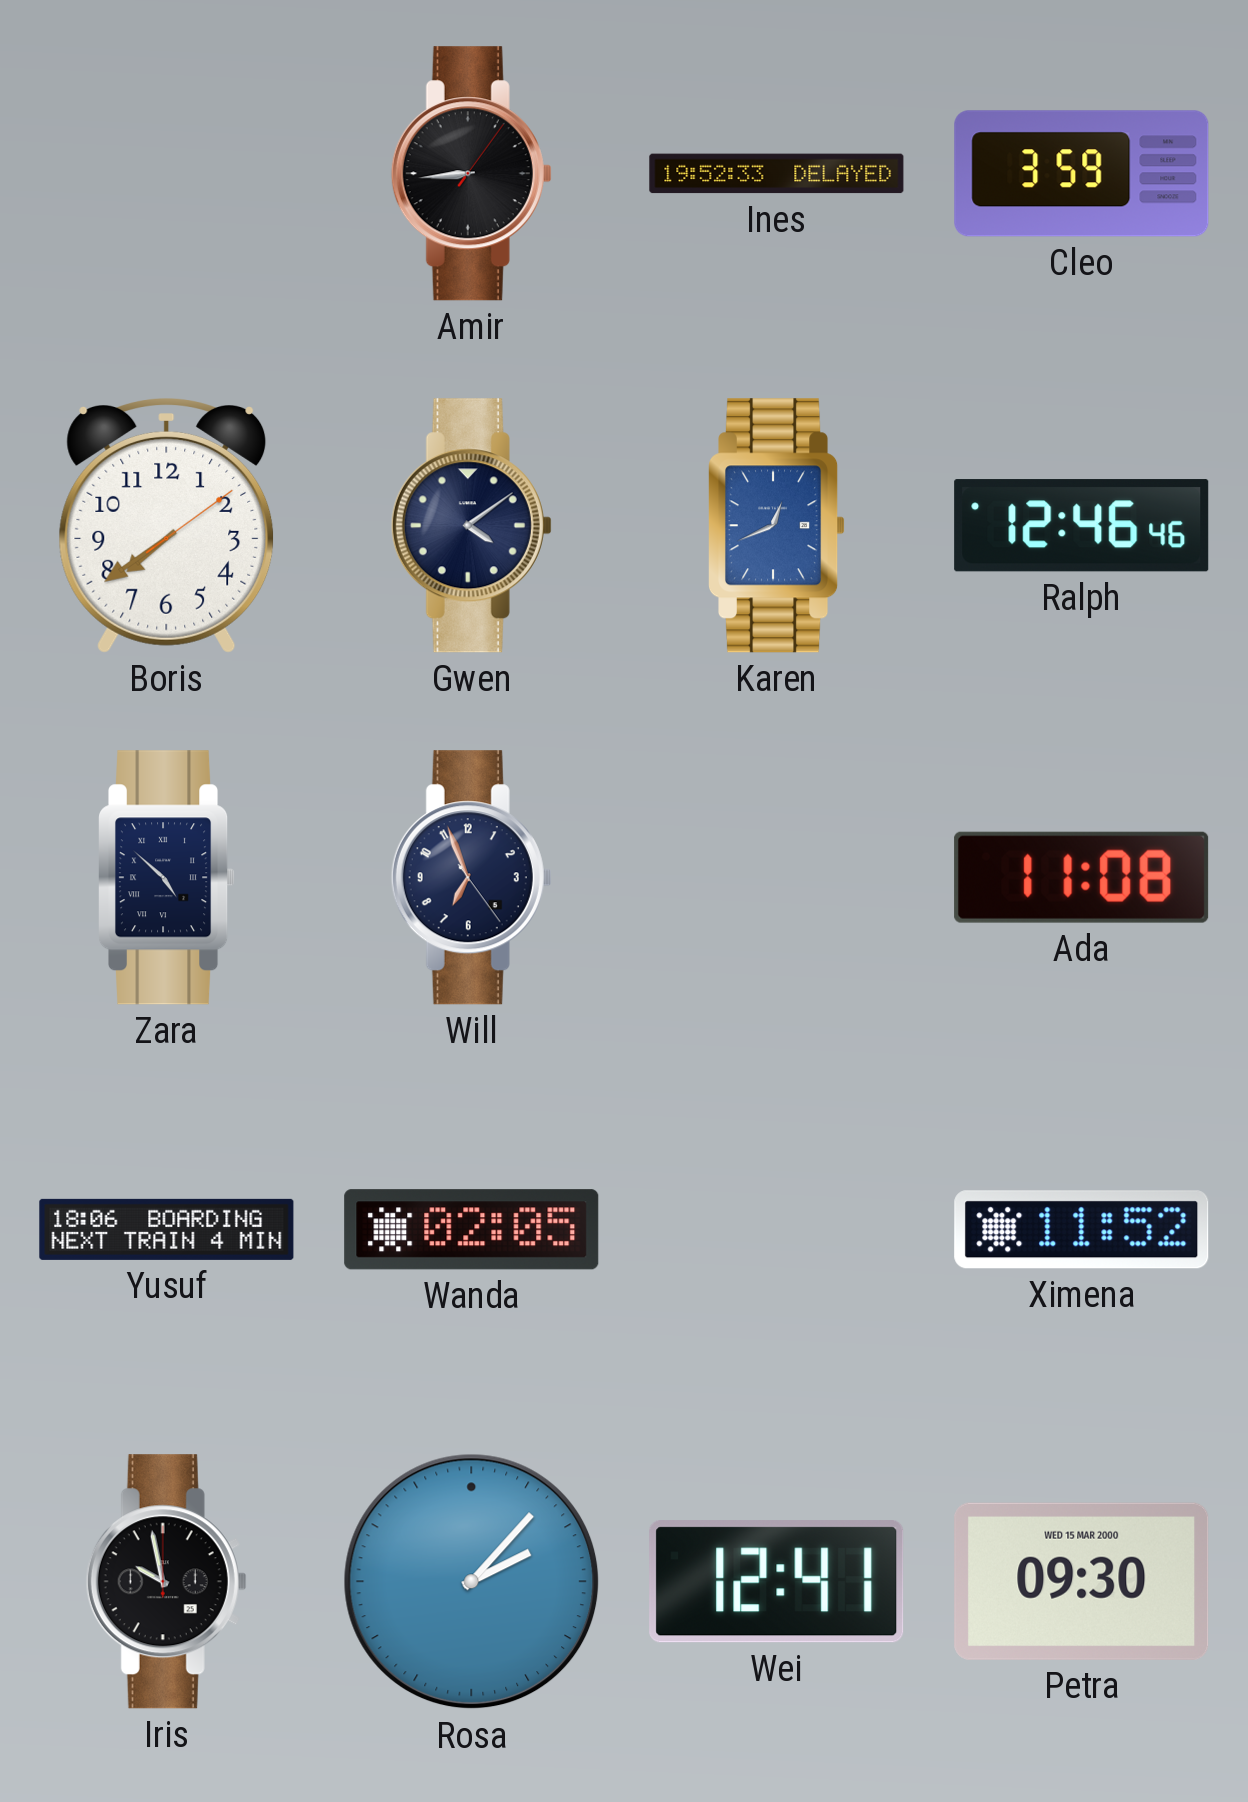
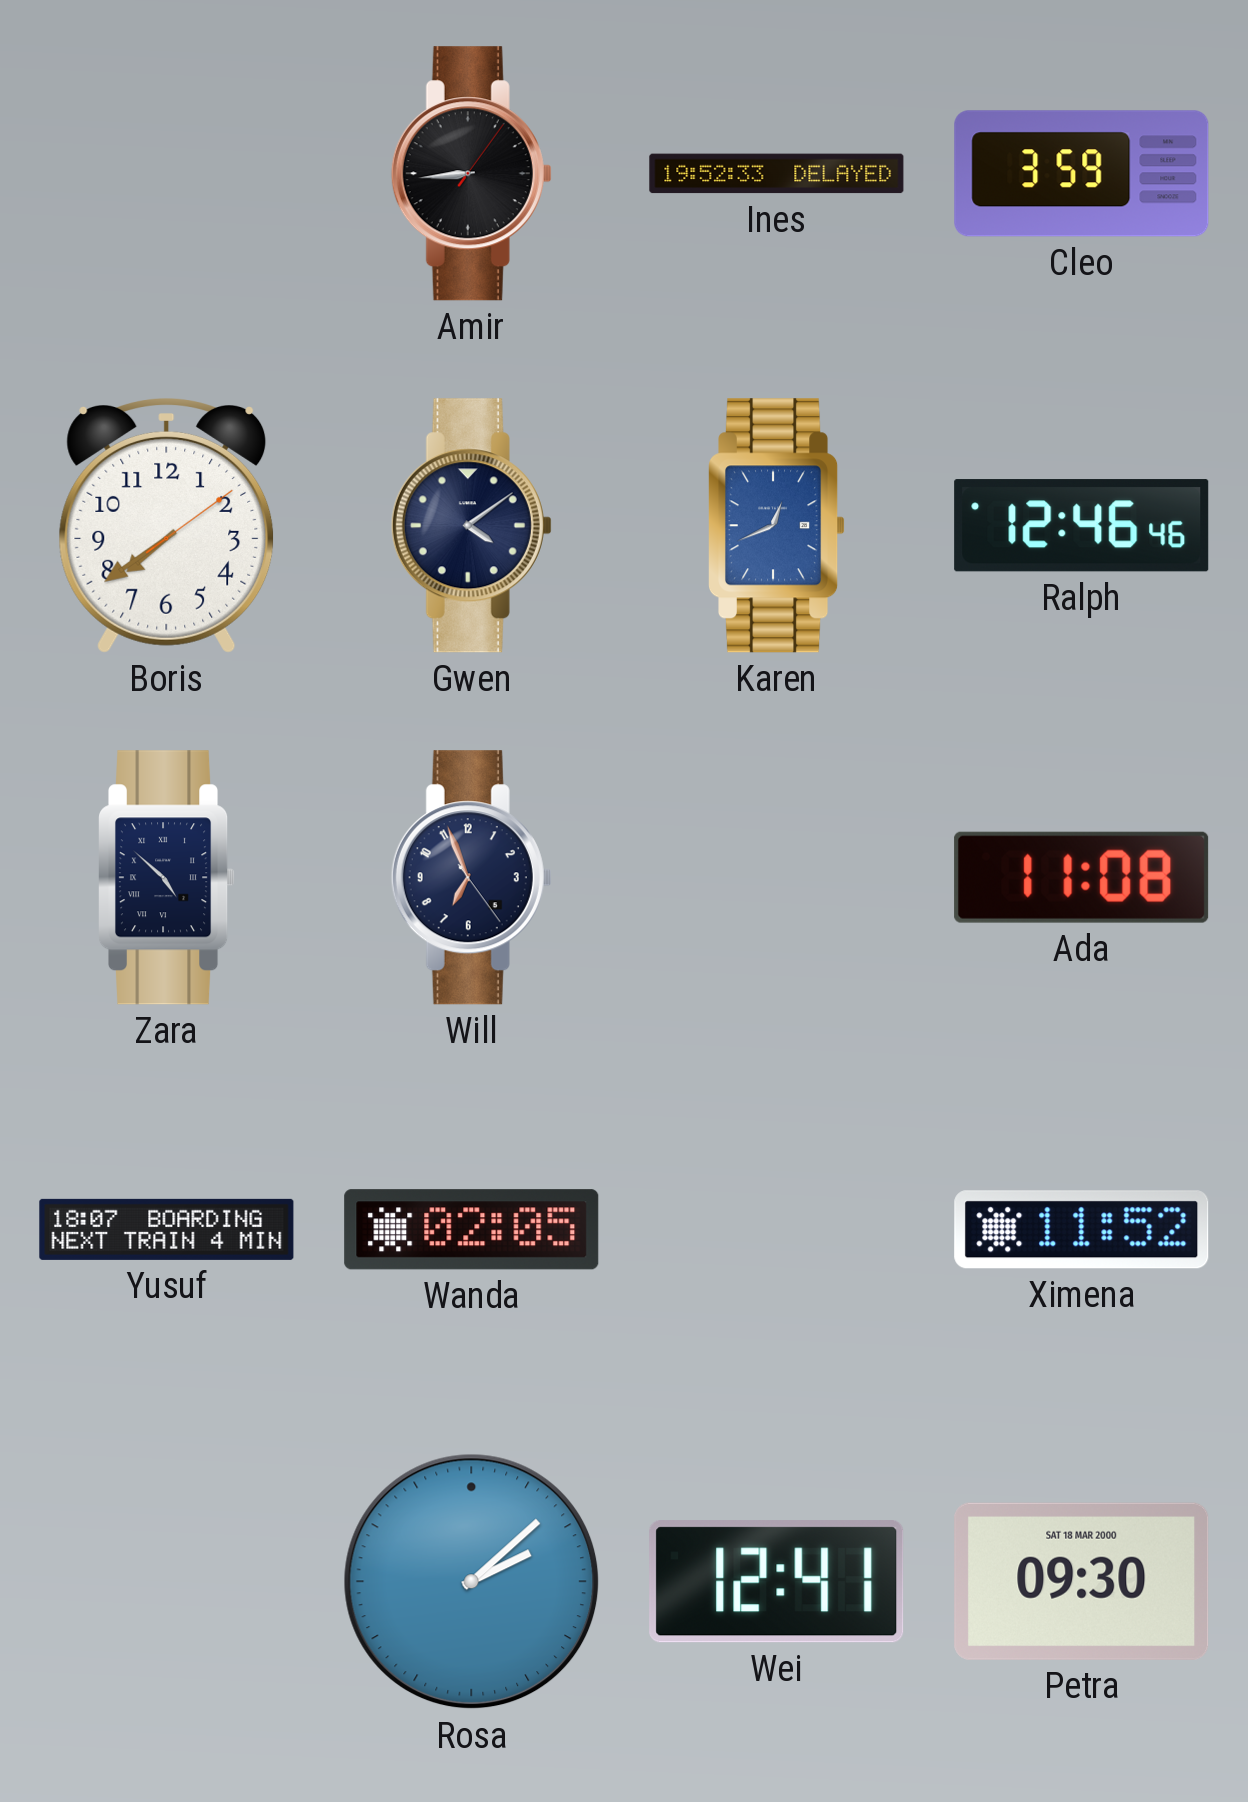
Yusuf: 18:06 -> 18:07 (167, 1229)
Iris: 9:58 -> none (166, 1582)
Rosa: 2:07 -> 2:08 (472, 1582)
Petra date: WED 15 MAR 2000 -> SAT 18 MAR 2000 (1082, 1581)
